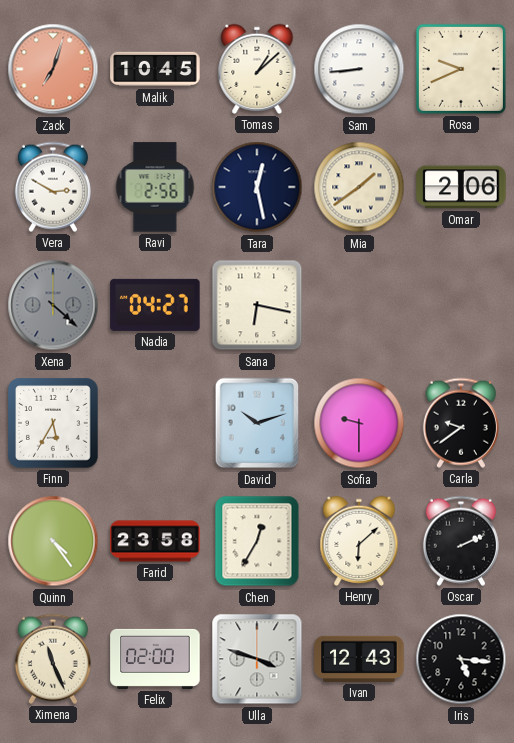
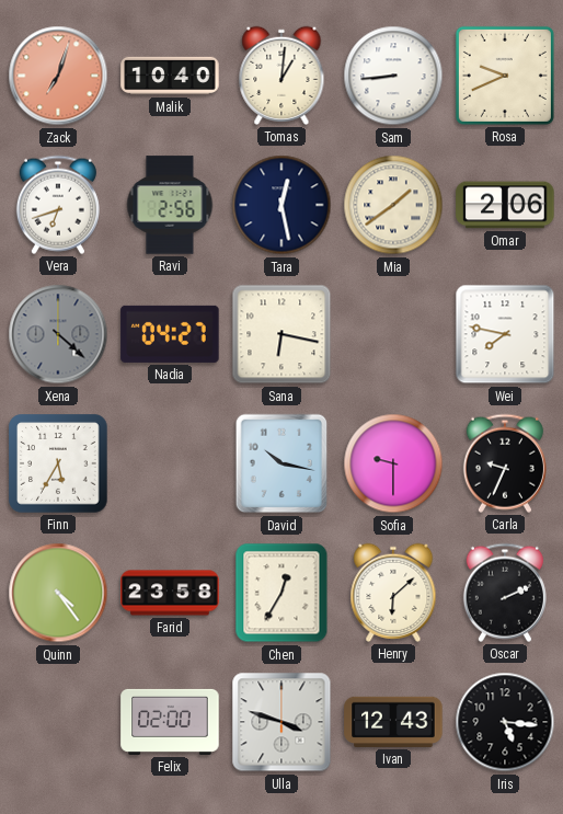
Malik: 10:45 -> 10:40 (170, 76)
Tomas: 1:08 -> 1:01 (281, 76)
Vera: 2:50 -> 6:42 (58, 205)
Wei: none -> 7:47 (505, 334)
David: 10:12 -> 10:17 (281, 463)
Carla: 9:39 -> 9:34 (505, 463)
Ximena: 11:26 -> none (53, 659)
